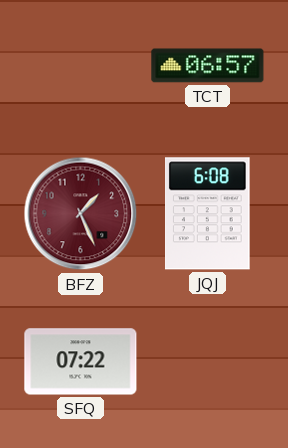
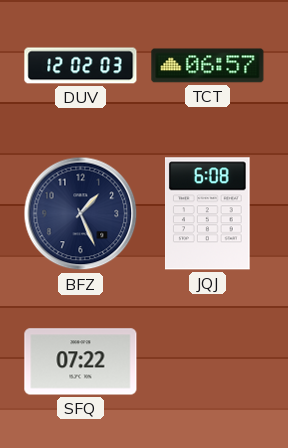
DUV: none -> 12:02 (81, 66)
BFZ dial: burgundy -> navy (81, 214)
